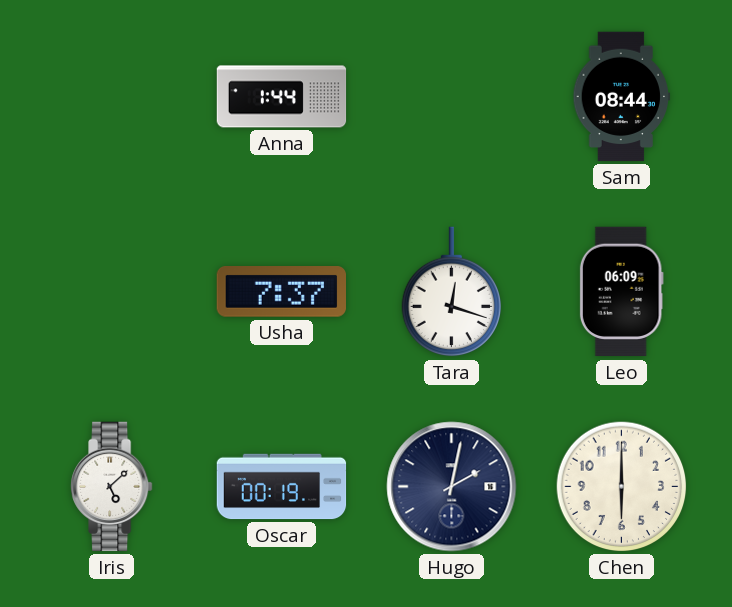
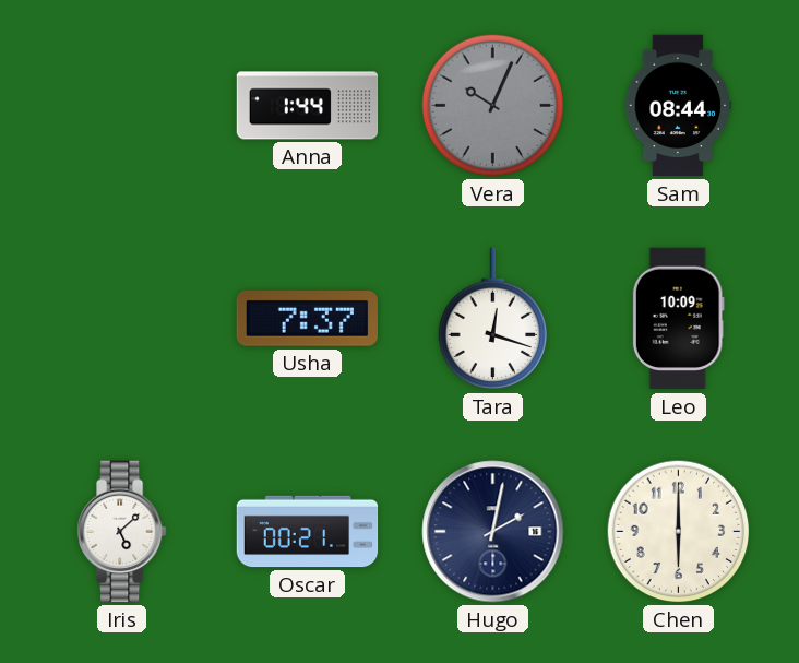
Vera: none -> 10:04 (493, 106)
Leo: 06:09 -> 10:09 (678, 319)
Oscar: 00:19 -> 00:21 (308, 532)
